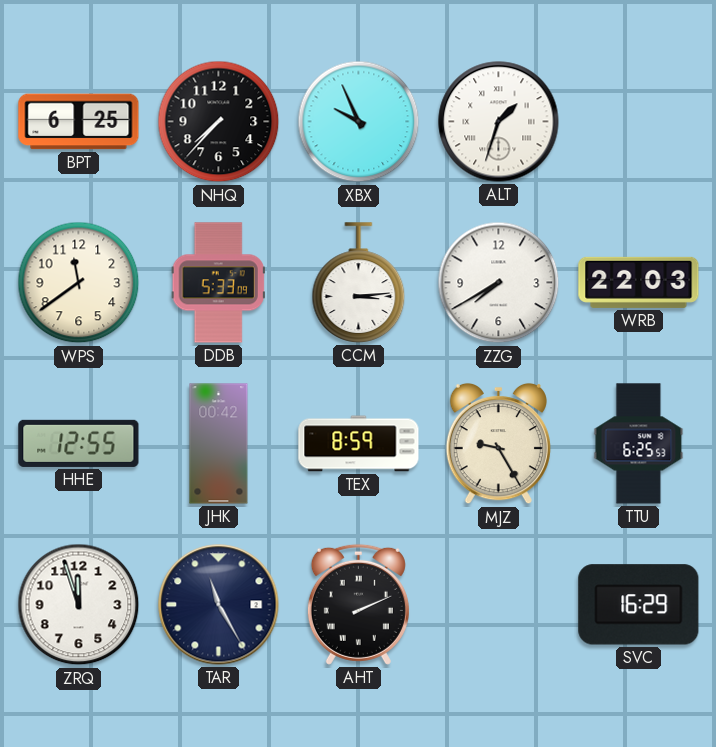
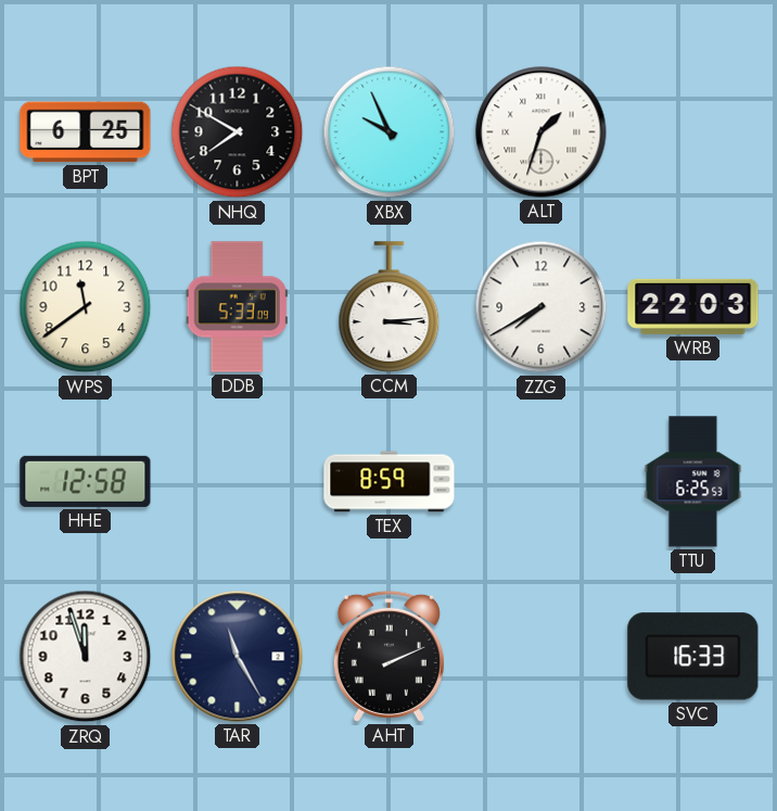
NHQ: 7:37 -> 7:50 (238, 132)
HHE: 12:55 -> 12:58 (86, 481)
JHK: 00:42 -> none (219, 444)
MJZ: 9:25 -> none (498, 444)
SVC: 16:29 -> 16:33 (693, 657)
